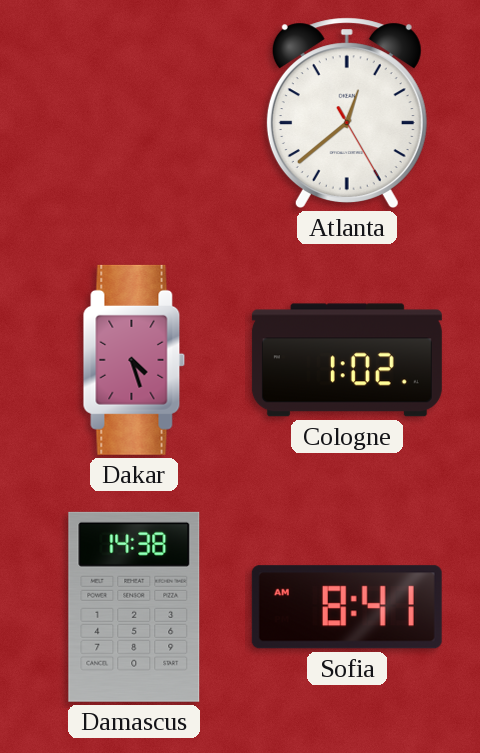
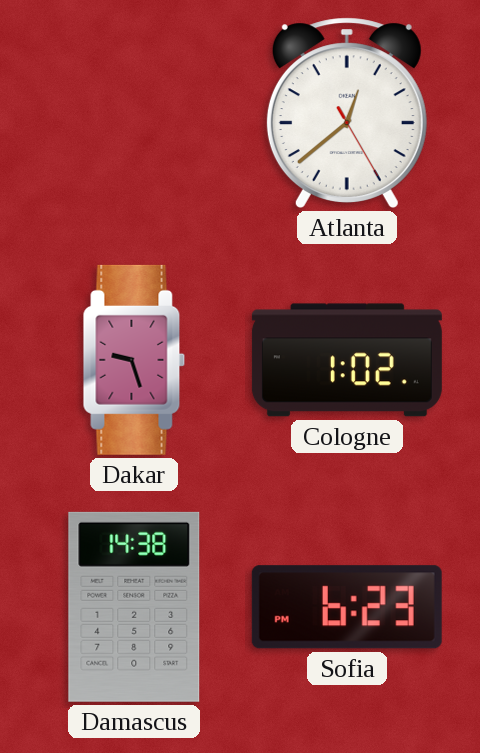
Dakar: 4:27 -> 9:27 (134, 360)
Sofia: 8:41 -> 6:23 (347, 607)
